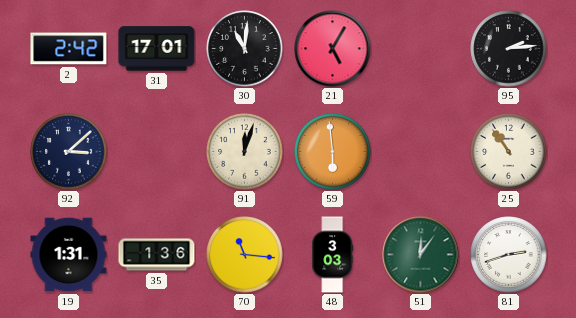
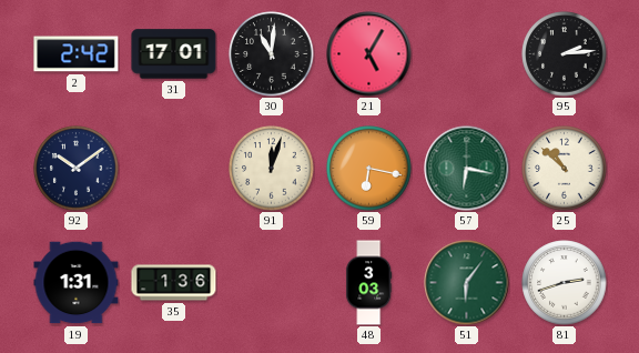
92: 3:08 -> 10:09 (77, 169)
59: 5:59 -> 6:17 (369, 169)
57: none -> 6:17 (467, 169)
25: 10:54 -> 10:52 (565, 169)
70: 11:16 -> none (245, 255)
51: 12:06 -> 6:06 (467, 283)
